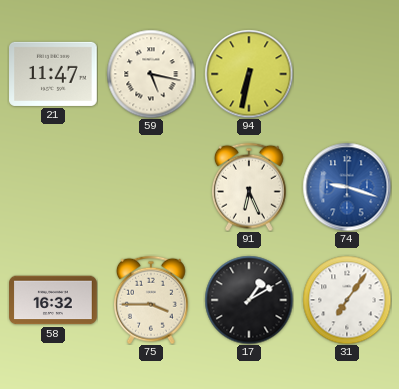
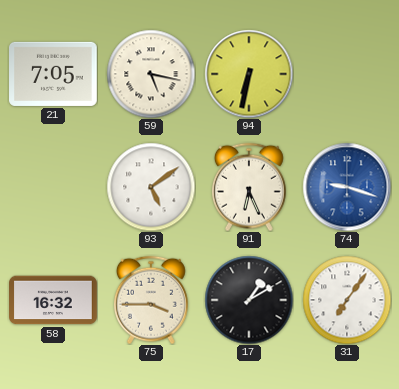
21: 11:47 -> 7:05 (54, 74)
93: none -> 5:09 (151, 187)
